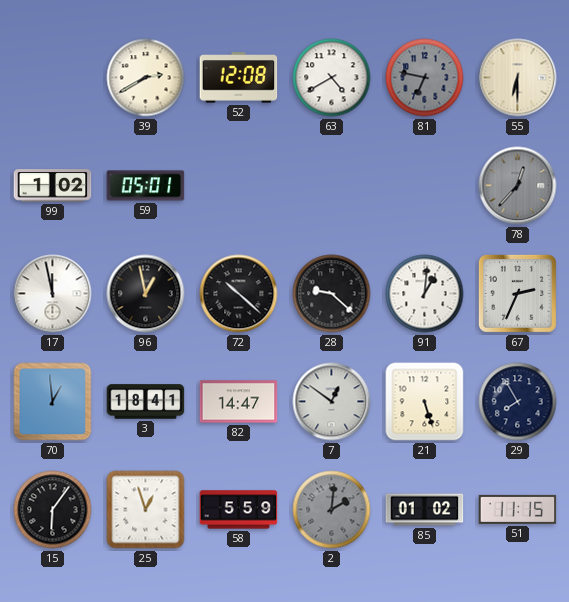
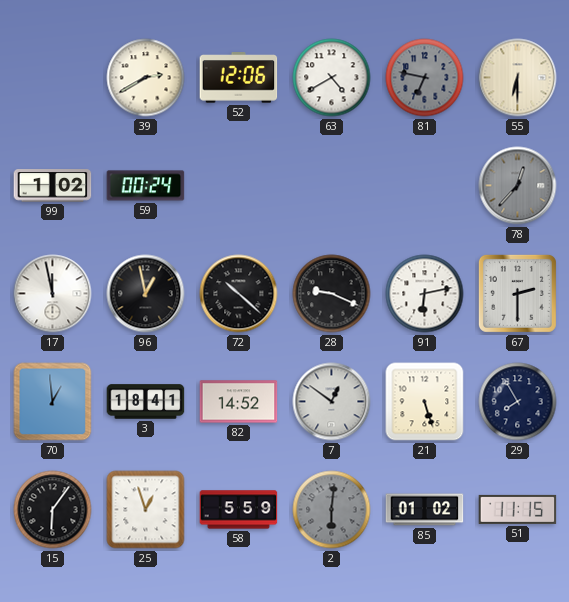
52: 12:08 -> 12:06 (239, 78)
59: 05:01 -> 00:24 (146, 186)
28: 9:22 -> 9:19 (332, 294)
91: 1:01 -> 6:13 (425, 294)
67: 2:34 -> 2:30 (517, 293)
82: 14:47 -> 14:52 (239, 402)
2: 2:01 -> 6:01 (332, 510)
